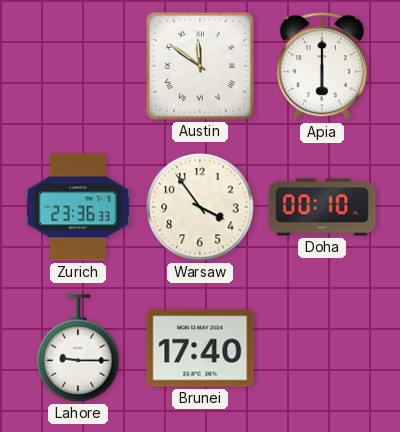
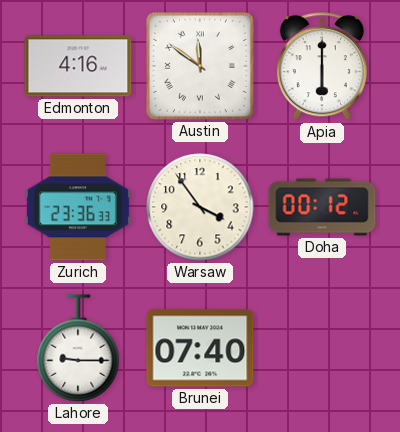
Edmonton: none -> 4:16 (78, 66)
Doha: 00:10 -> 00:12 (322, 207)
Brunei: 17:40 -> 07:40 (200, 348)
